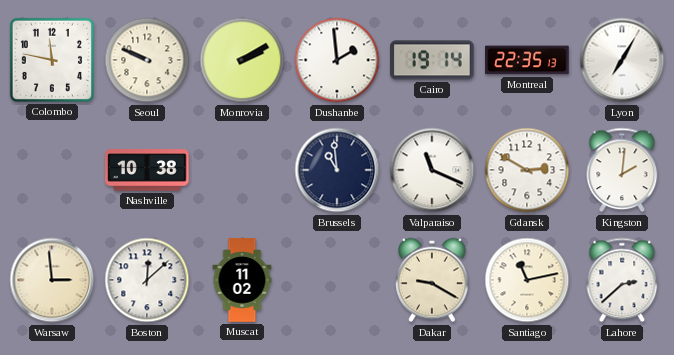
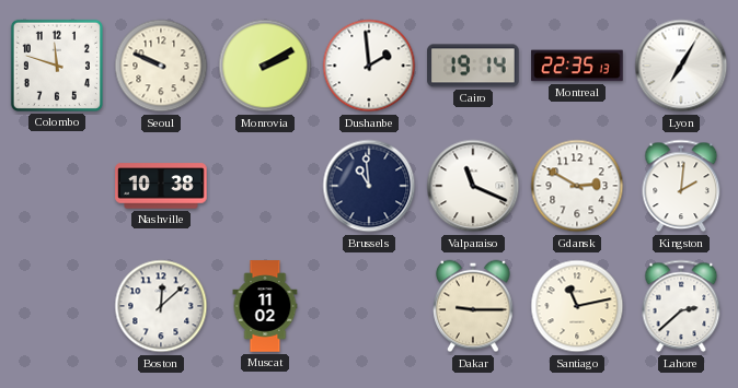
Colombo: 11:47 -> 11:48 (57, 66)
Warsaw: 2:59 -> none (52, 280)
Dakar: 9:20 -> 9:15 (473, 306)
